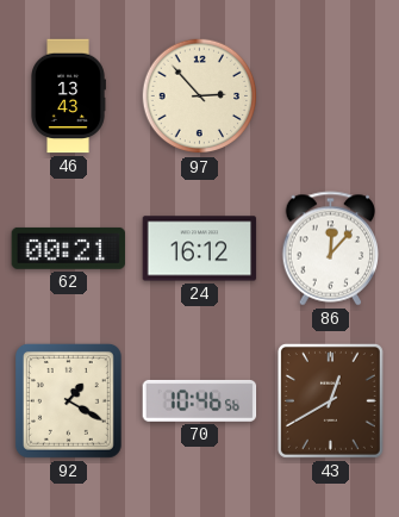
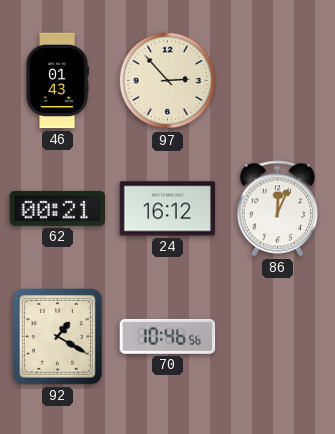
46: 13:43 -> 01:43 (57, 81)
86: 12:07 -> 12:04 (278, 209)
43: 12:40 -> none (330, 400)
